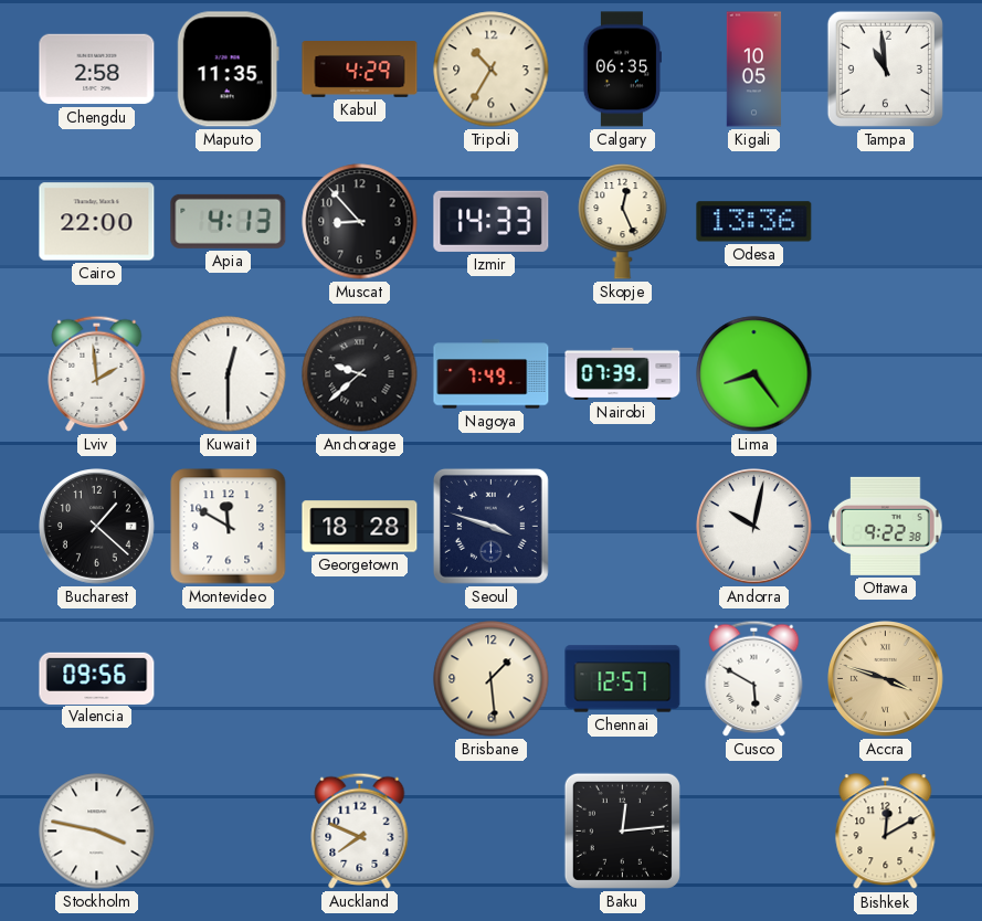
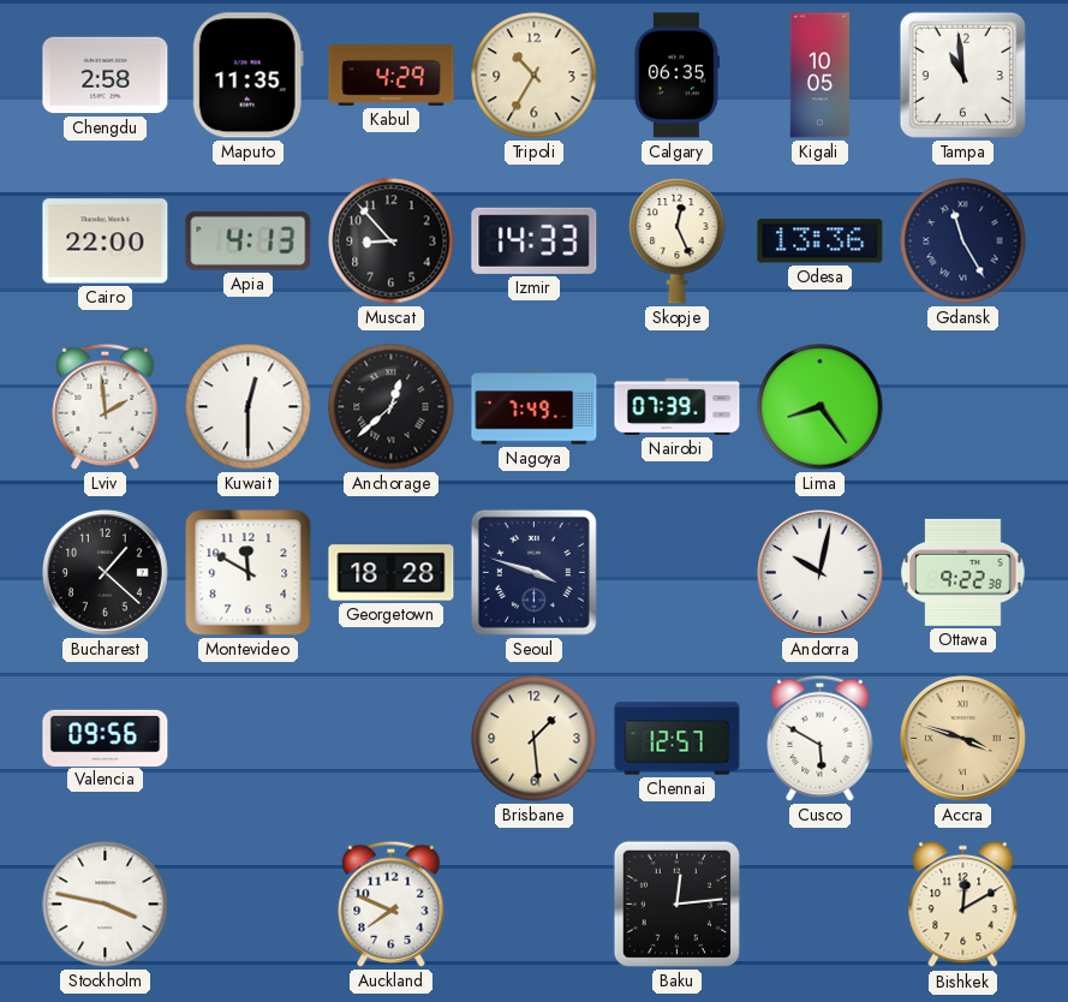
Gdansk: none -> 11:25 (963, 241)
Anchorage: 9:38 -> 12:38 (392, 407)
